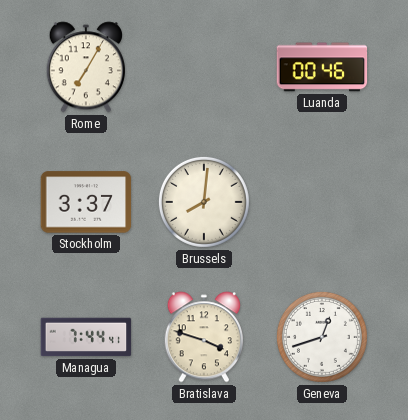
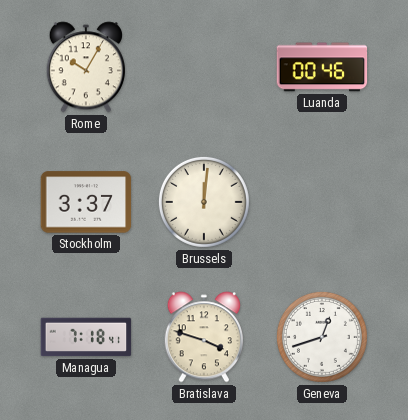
Rome: 7:05 -> 10:05 (86, 67)
Brussels: 8:01 -> 12:01 (204, 202)
Managua: 7:44 -> 7:18 (86, 337)
